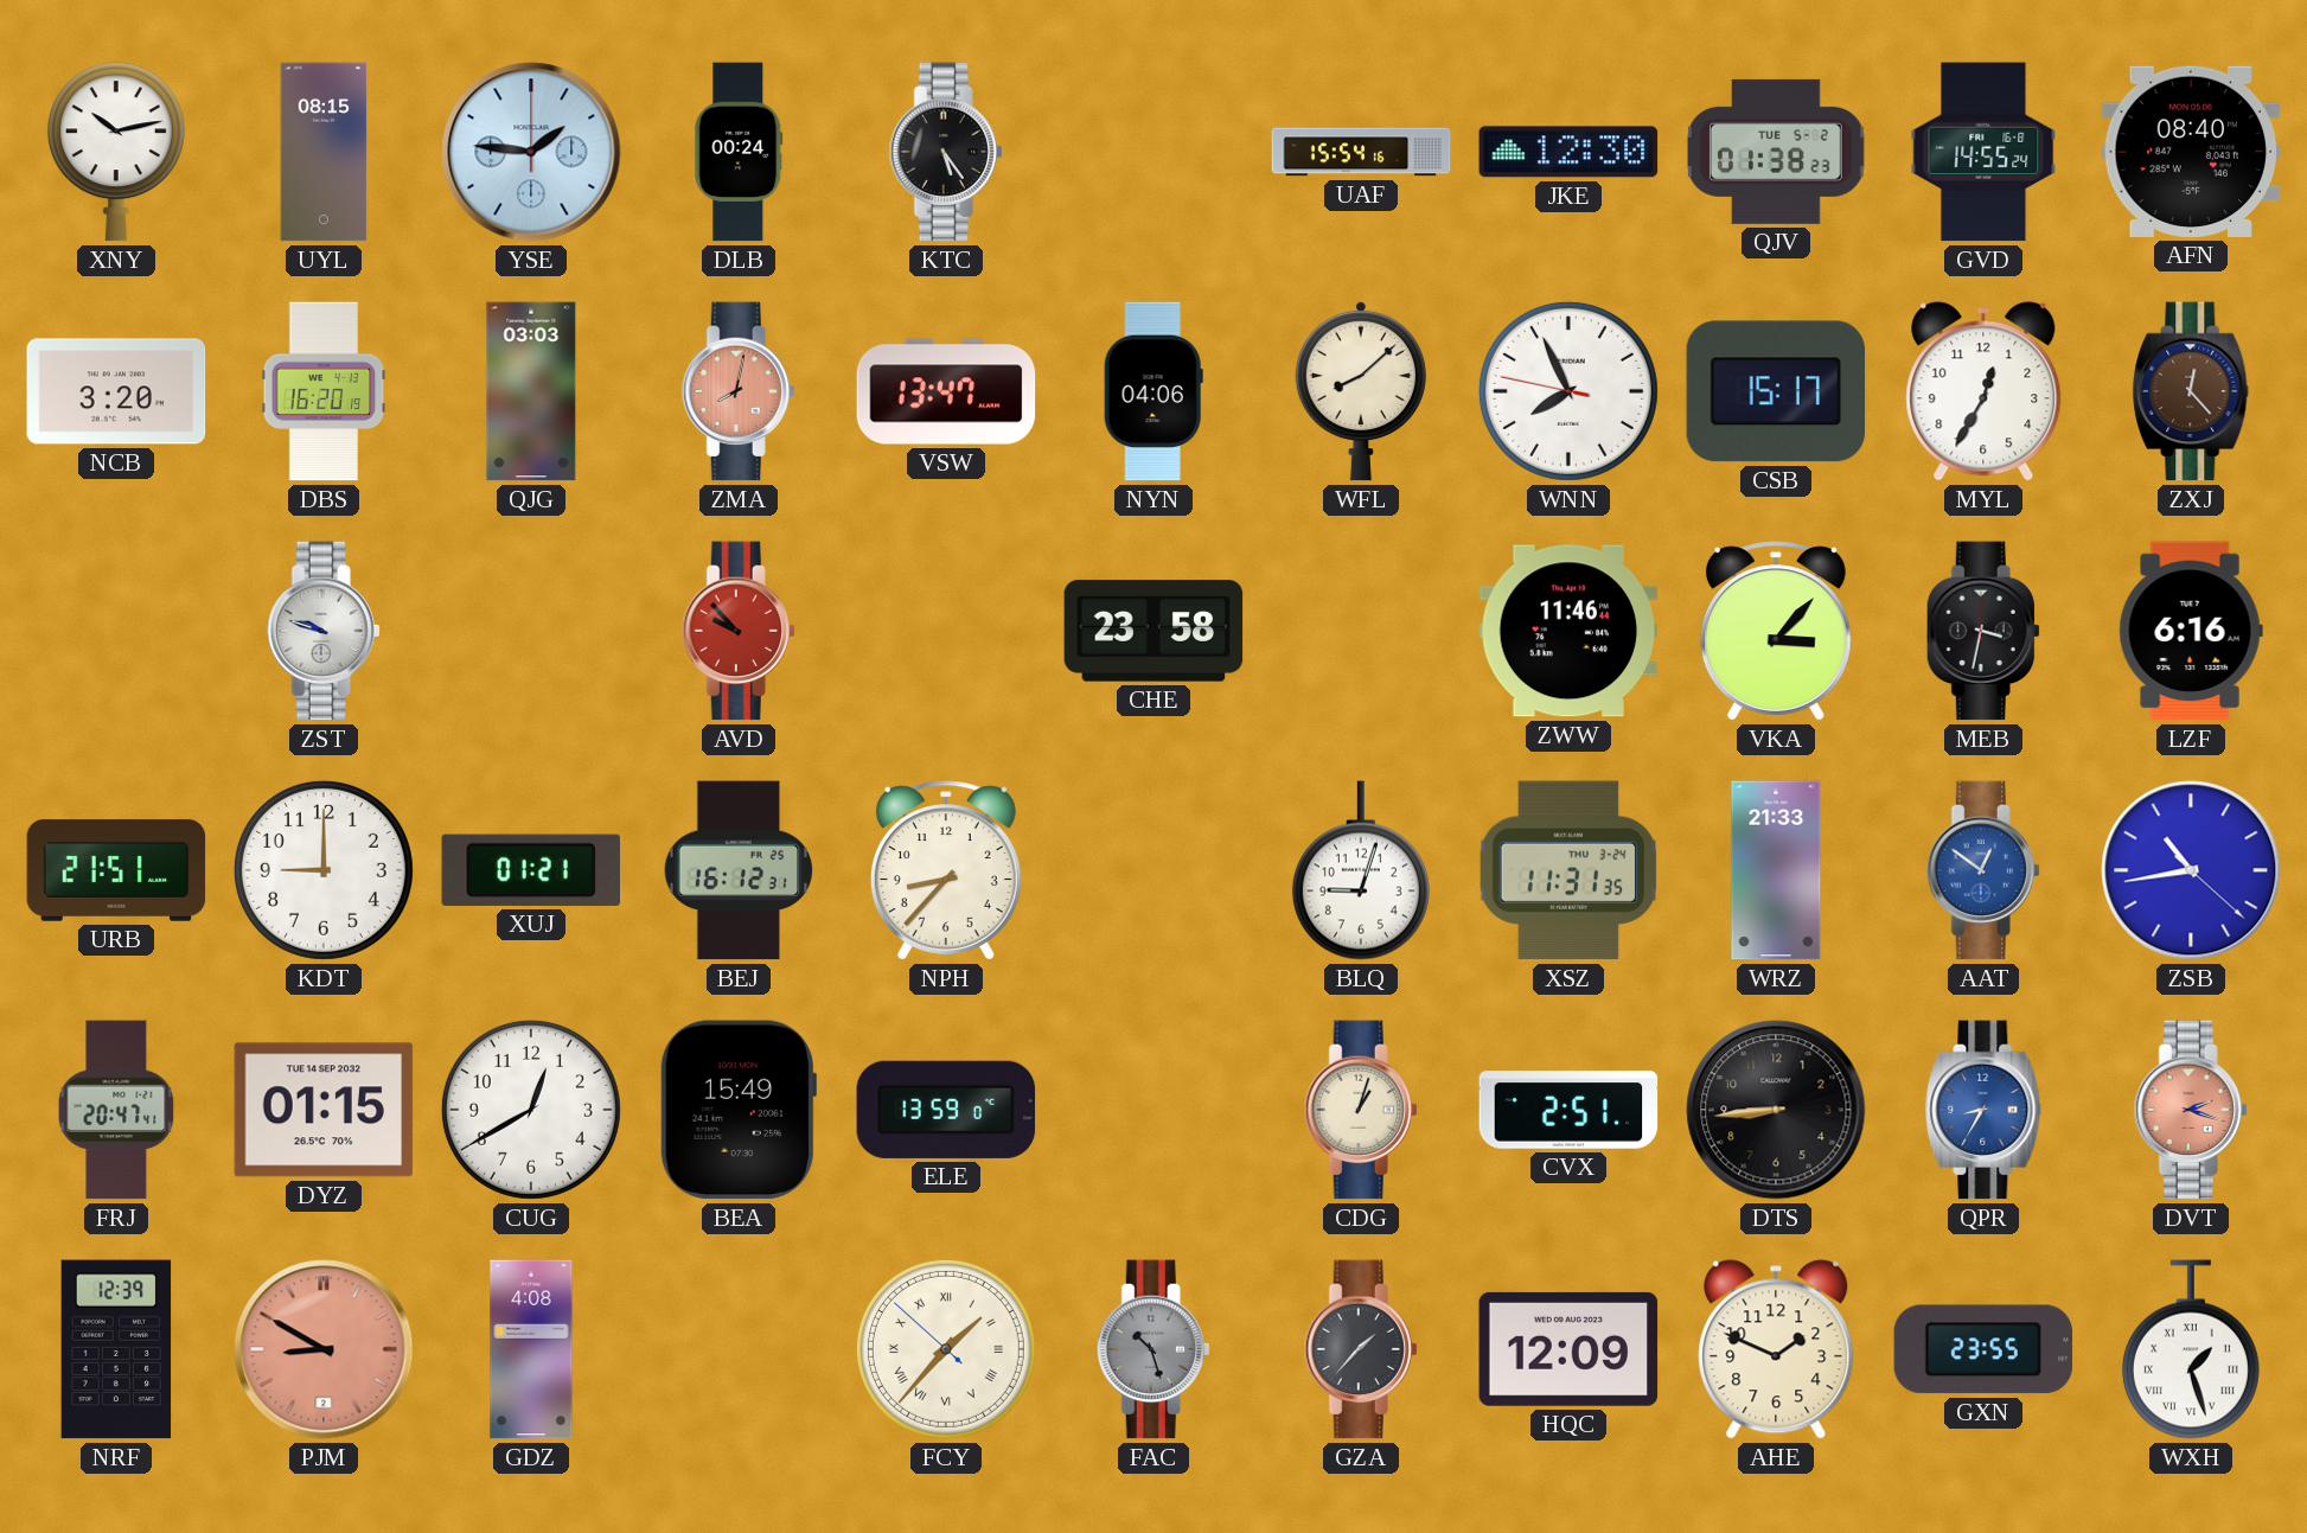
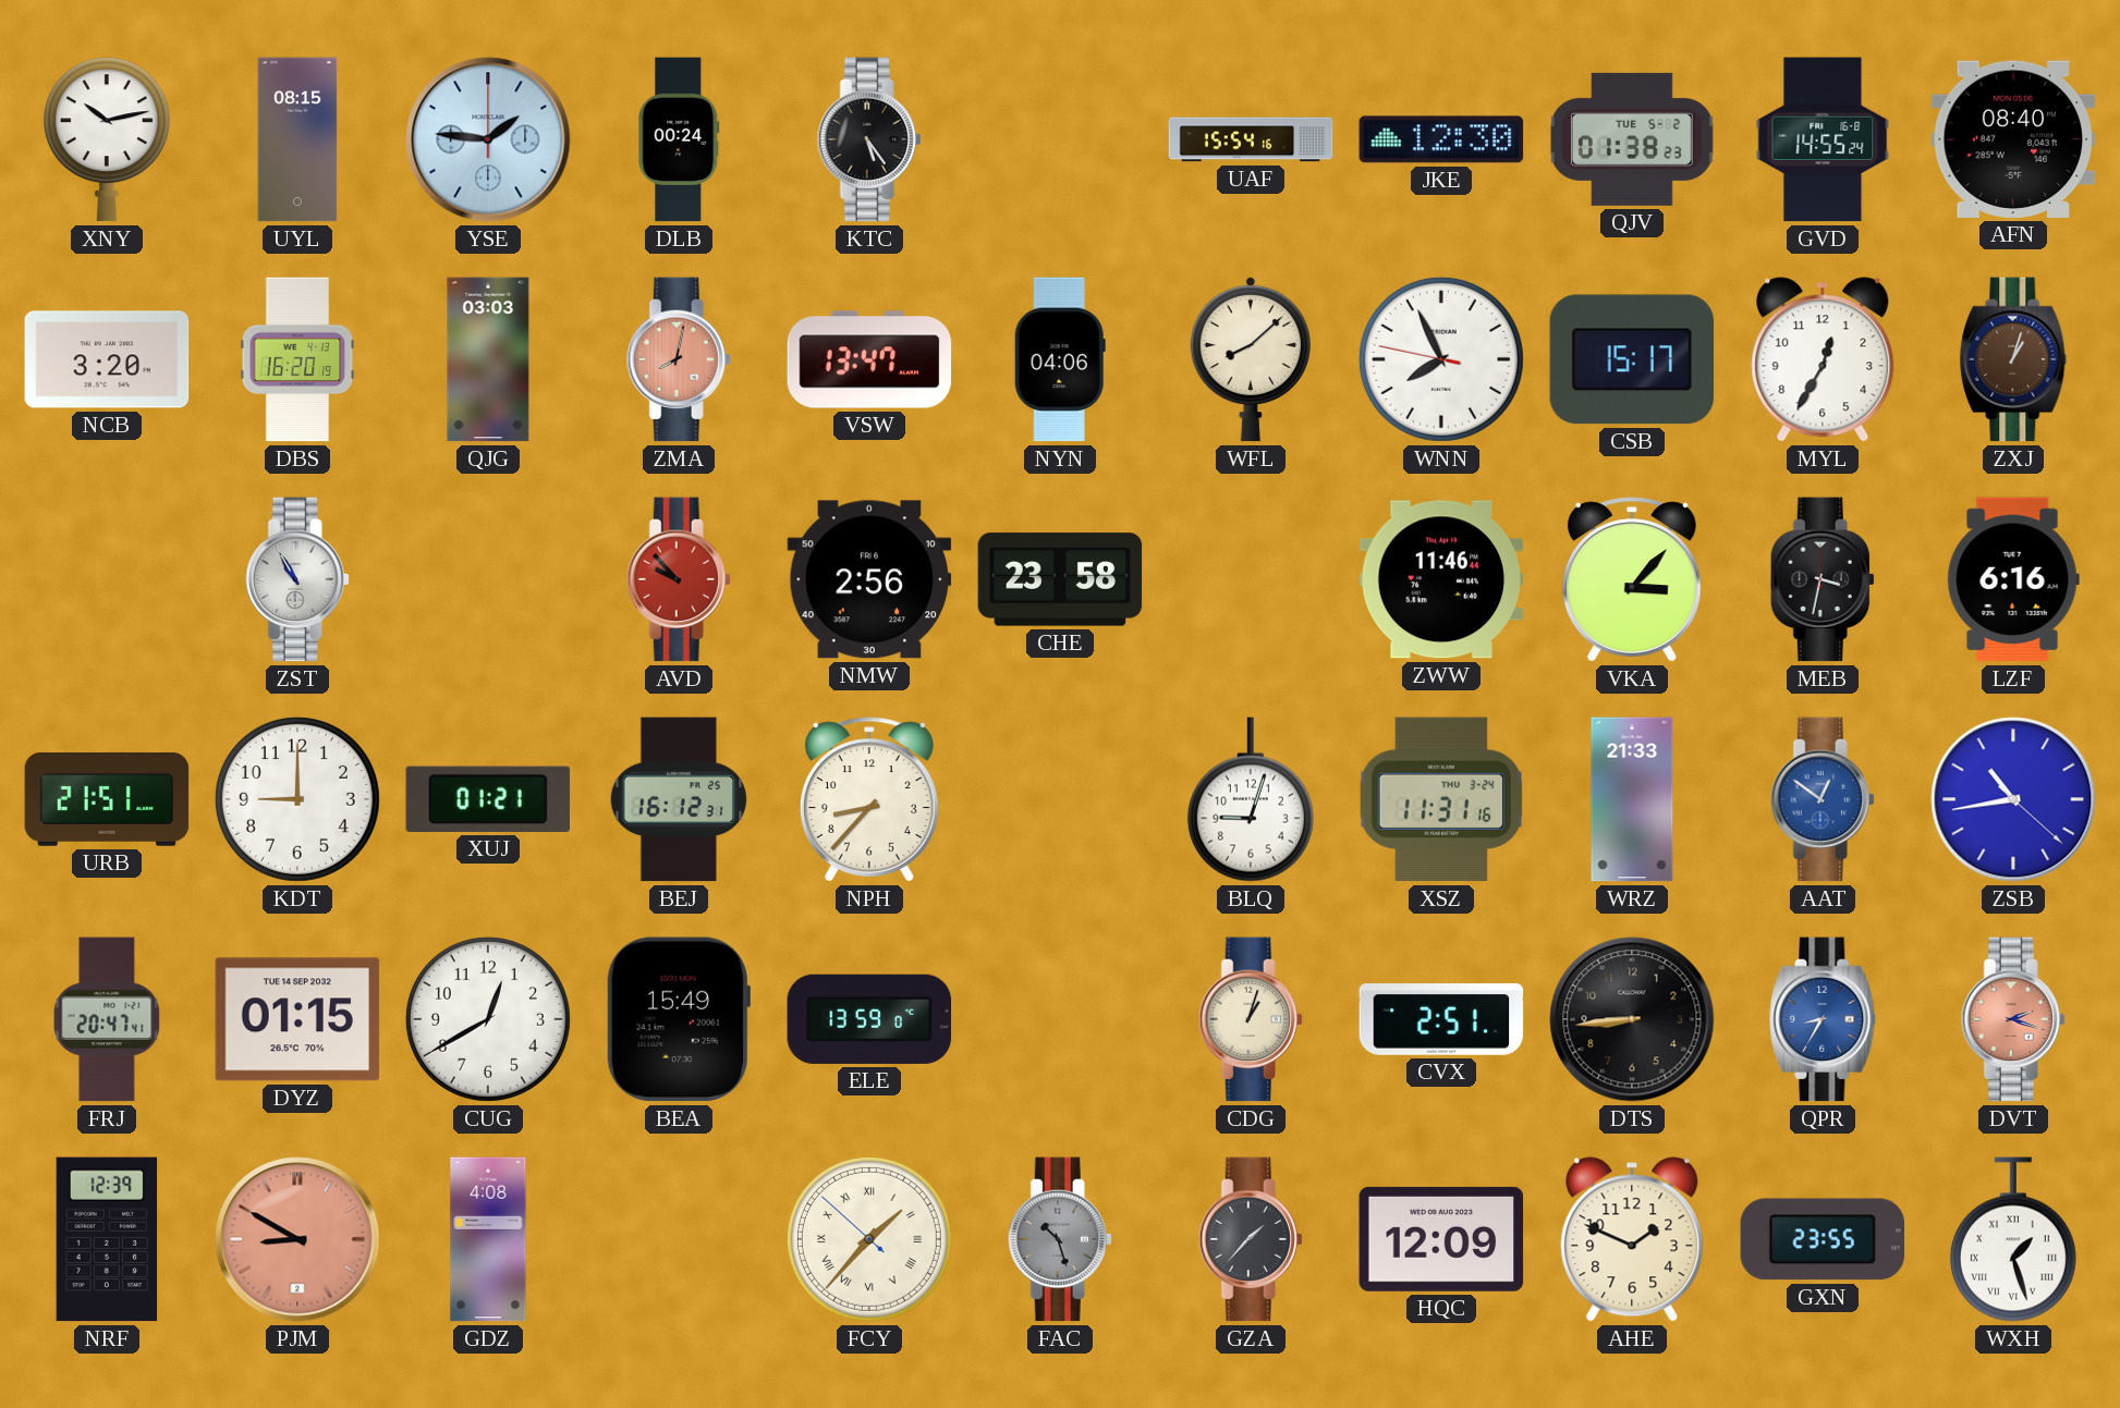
ZXJ: 12:23 -> 1:03 (2013, 359)
ZST: 9:48 -> 10:55 (297, 579)
NMW: none -> 2:56 (869, 579)
XSZ: 11:31:35 -> 11:31:16 (1441, 799)
